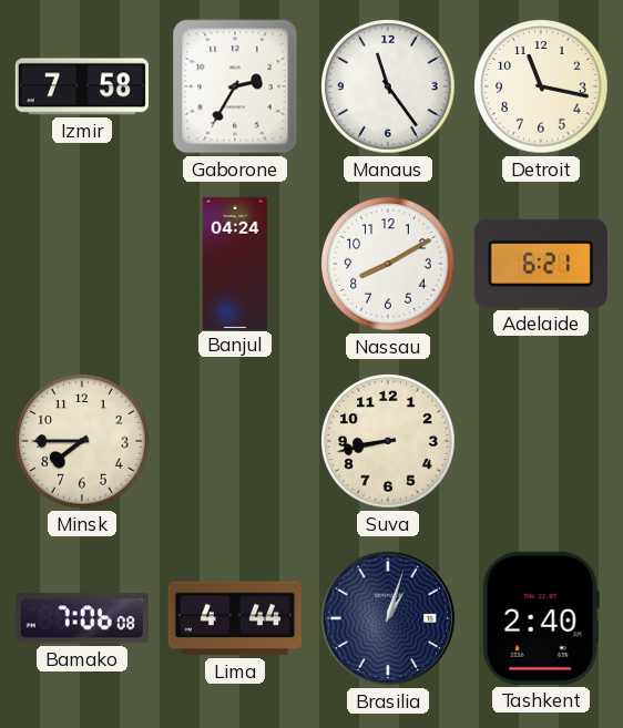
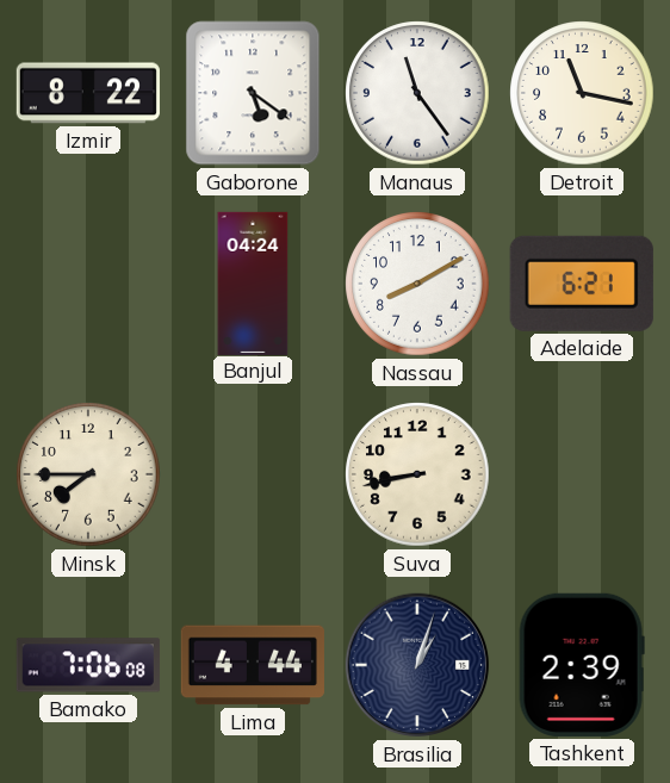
Izmir: 7:58 -> 8:22 (88, 93)
Gaborone: 2:35 -> 5:21 (253, 93)
Tashkent: 2:40 -> 2:39 (582, 665)
